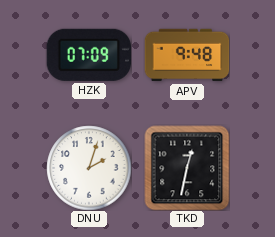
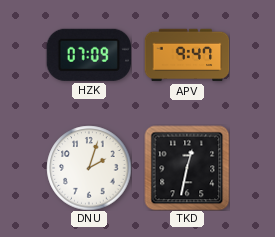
APV: 9:48 -> 9:47 (187, 55)
